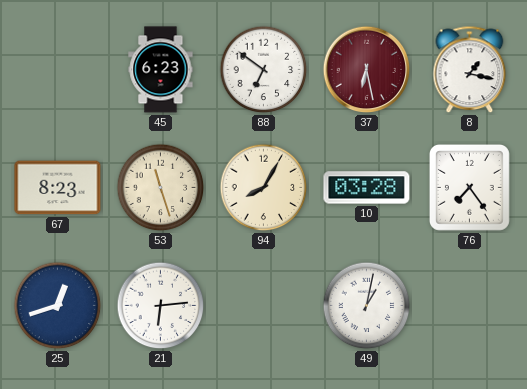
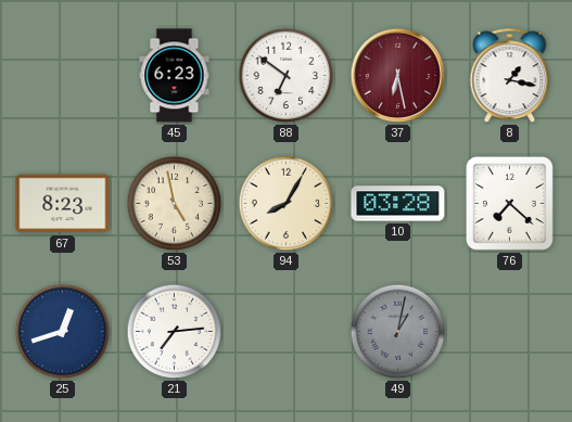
53: 11:27 -> 4:58 (175, 204)
76: 7:24 -> 7:22 (509, 203)
21: 6:14 -> 7:14 (175, 332)
49 dial: white -> grey (398, 332)
